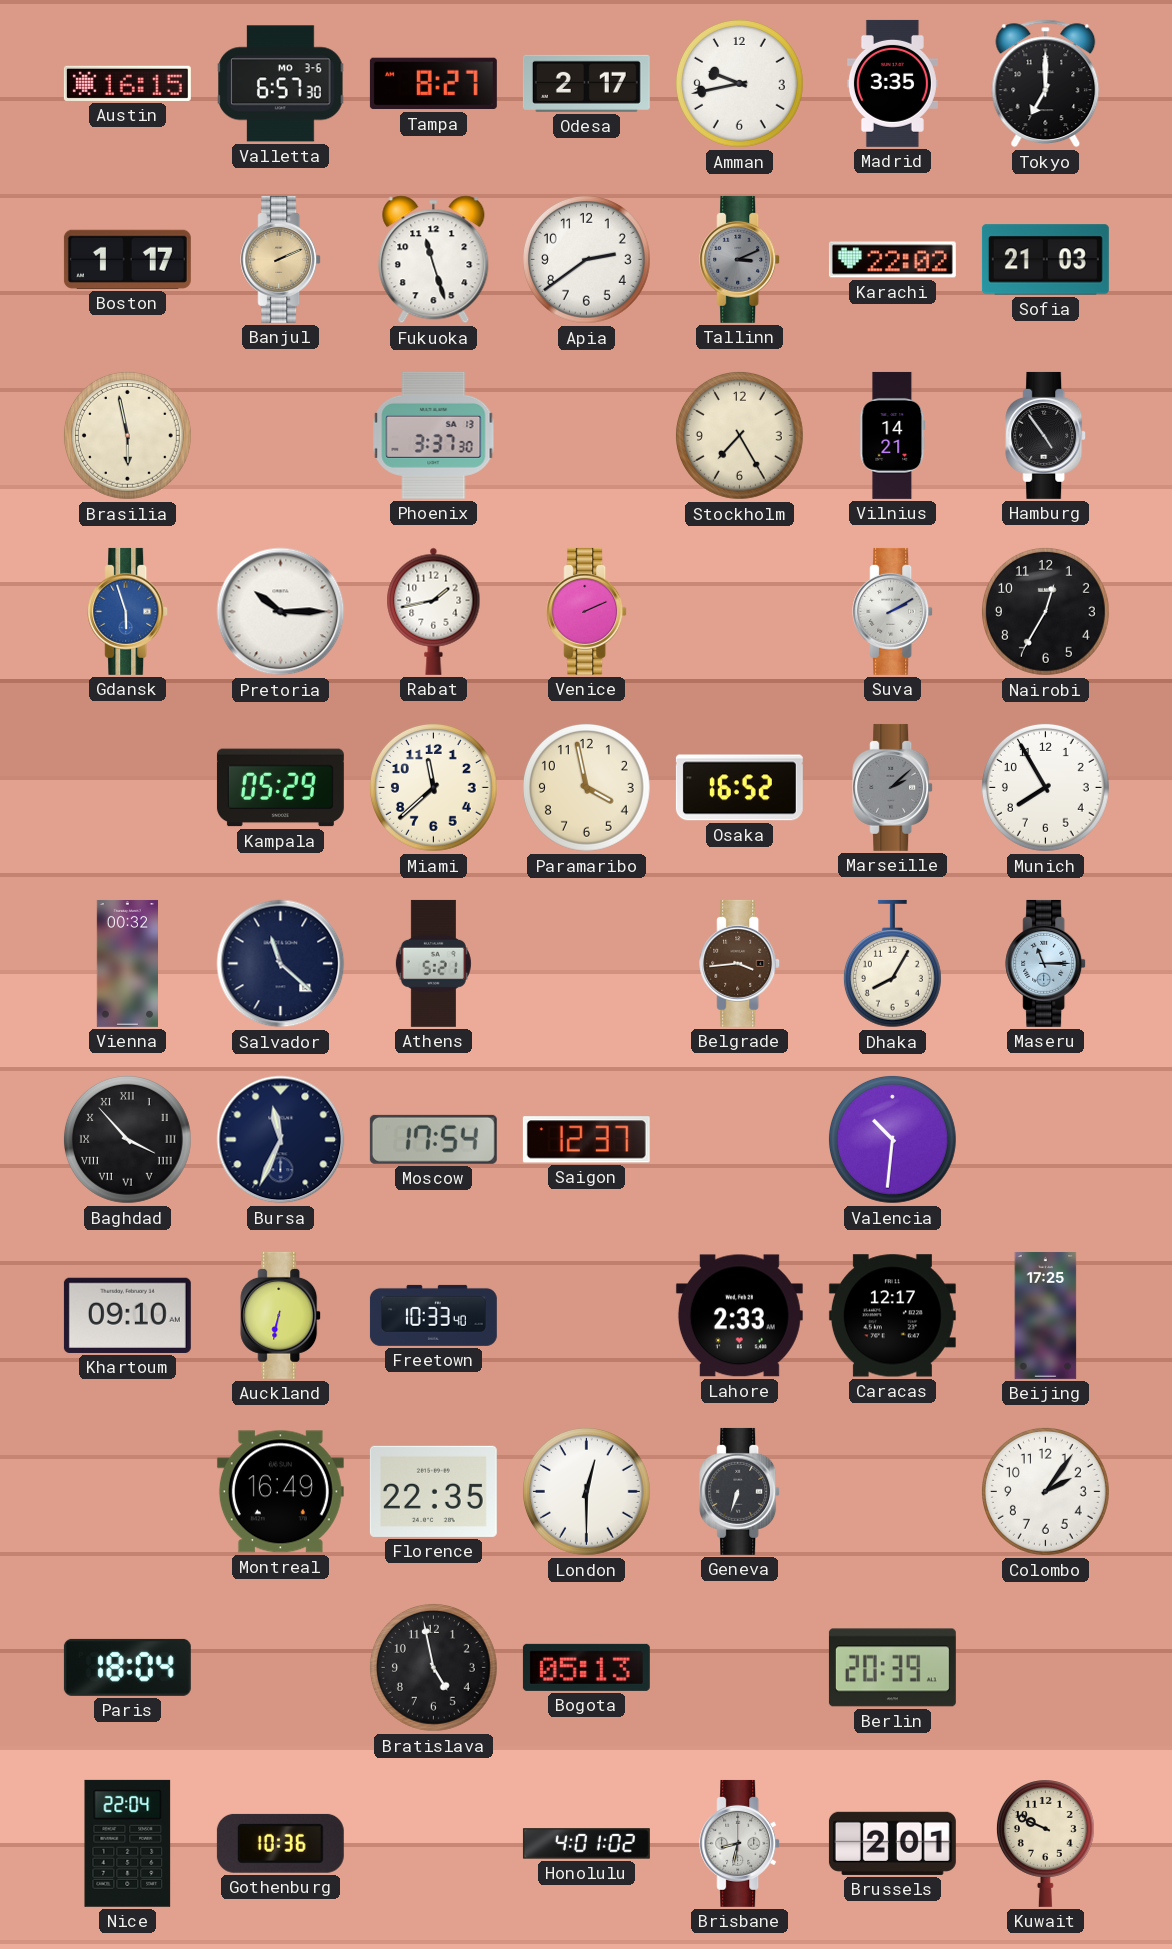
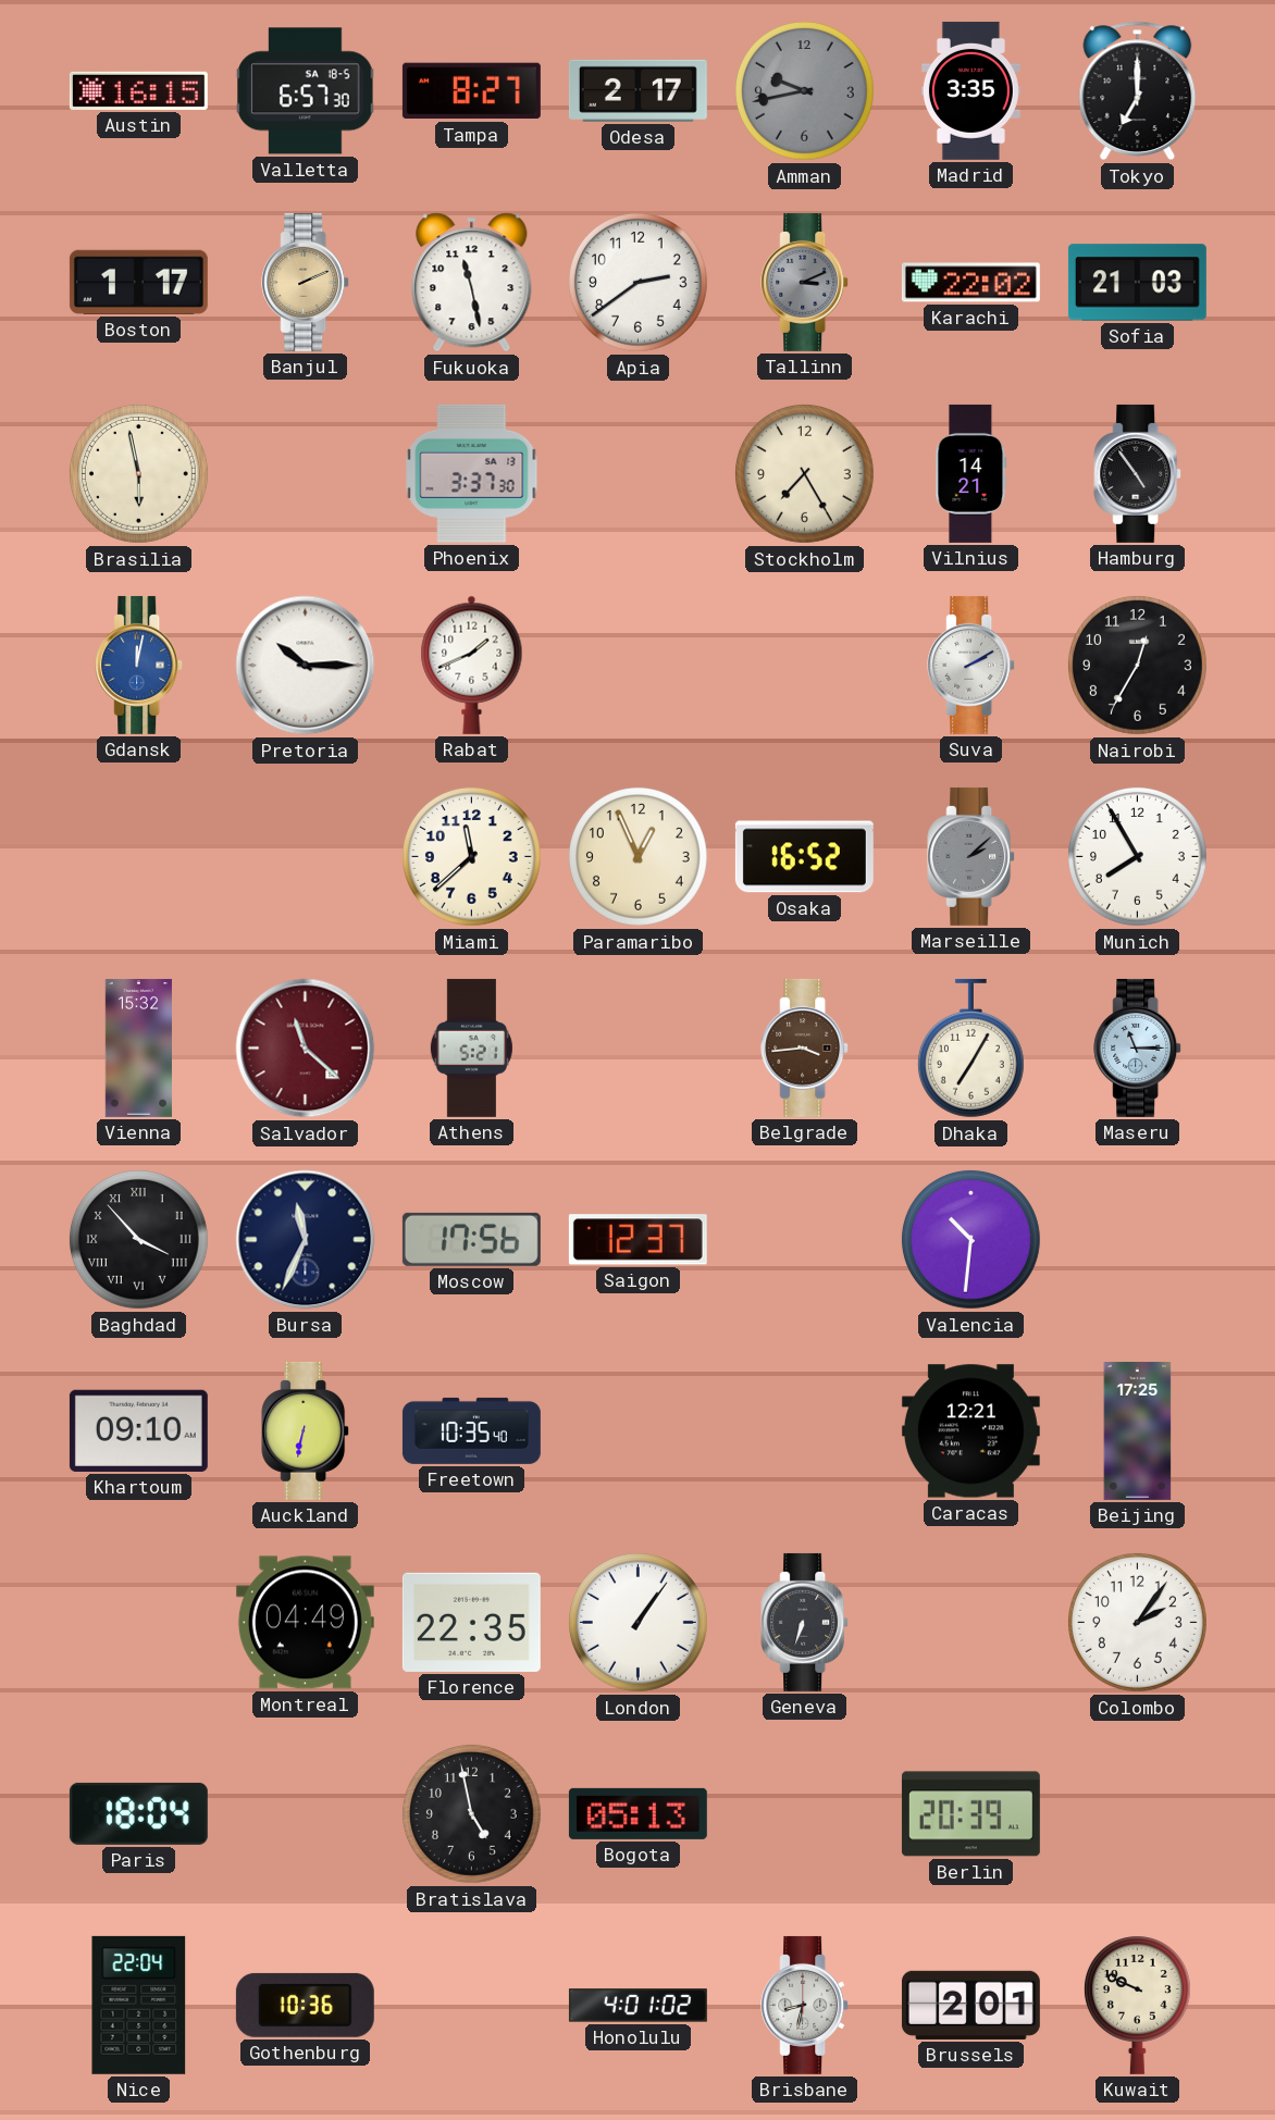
Valletta date: MO 3-6 -> SA 18-5 (306, 91)
Amman dial: white -> grey (804, 90)
Fukuoka: 11:27 -> 11:28 (472, 283)
Gdansk: 5:57 -> 12:02 (139, 665)
Rabat: 1:43 -> 1:41 (472, 665)
Venice: 2:11 -> none (587, 611)
Kampala: 05:29 -> none (280, 788)
Paramaribo: 3:58 -> 12:56 (637, 856)
Vienna: 00:32 -> 15:32 (138, 1047)
Salvador dial: navy -> burgundy (306, 1049)
Dhaka: 8:05 -> 7:05 (970, 1049)
Moscow: 17:54 -> 17:56 (471, 1239)
Freetown: 10:33 -> 10:35 (471, 1430)
Lahore: 2:33 -> none (739, 1316)
Caracas: 12:17 -> 12:21 (970, 1431)
Montreal: 16:49 -> 04:49 (305, 1623)
London: 12:30 -> 1:06 (637, 1622)
